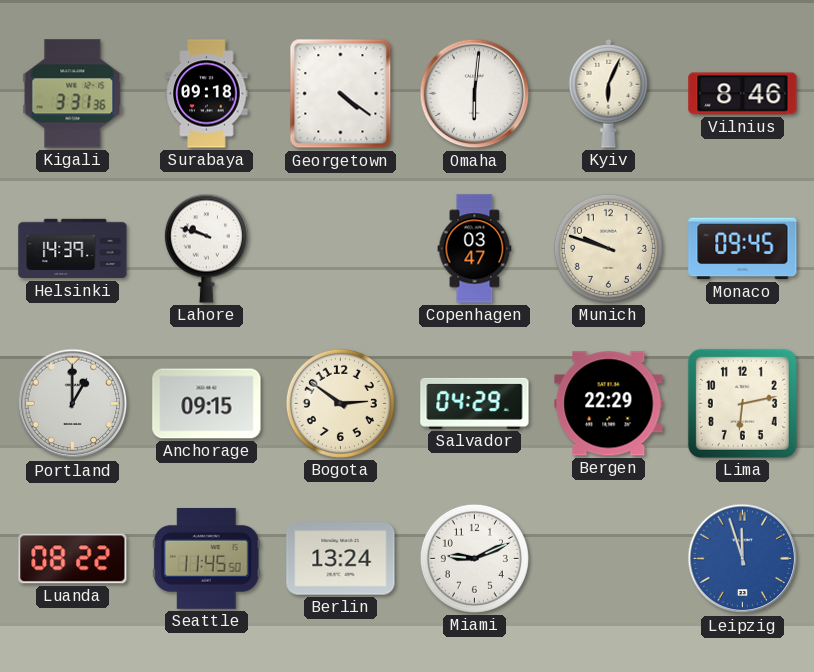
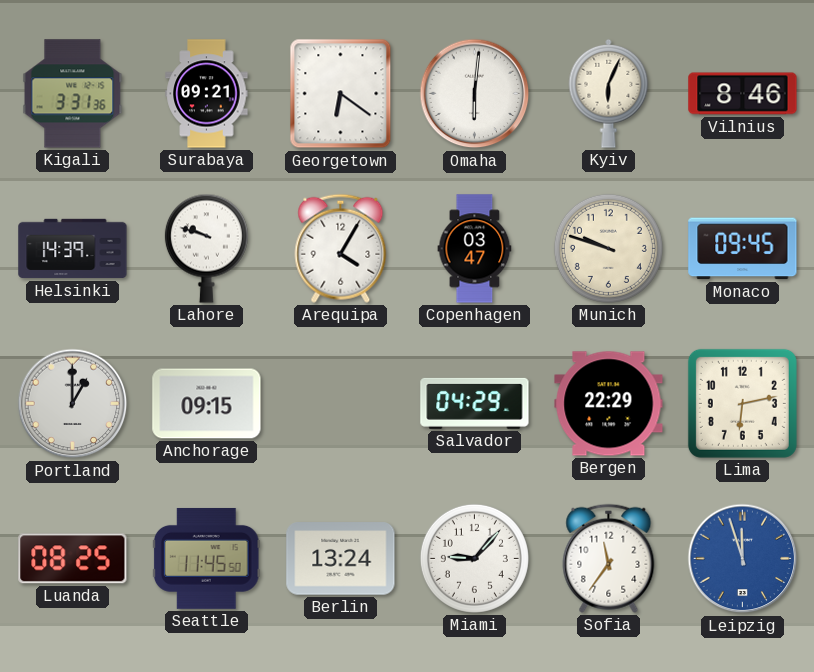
Surabaya: 09:18 -> 09:21 (207, 94)
Georgetown: 4:21 -> 6:21 (341, 94)
Arequipa: none -> 4:05 (341, 248)
Bogota: 2:51 -> none (340, 403)
Luanda: 08:22 -> 08:25 (73, 559)
Miami: 9:11 -> 9:07 (474, 558)
Sofia: none -> 11:36 (609, 558)
